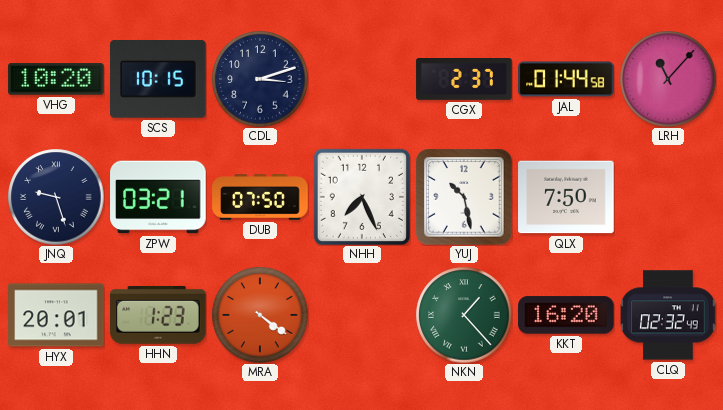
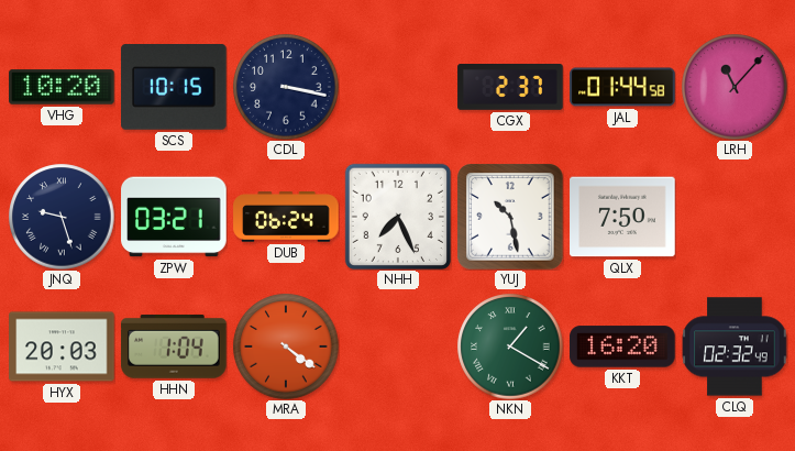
CDL: 3:12 -> 3:17 (286, 87)
DUB: 07:50 -> 06:24 (286, 217)
HYX: 20:01 -> 20:03 (62, 346)
HHN: 1:23 -> 1:04 (174, 346)
NKN: 1:23 -> 1:20 (510, 346)
